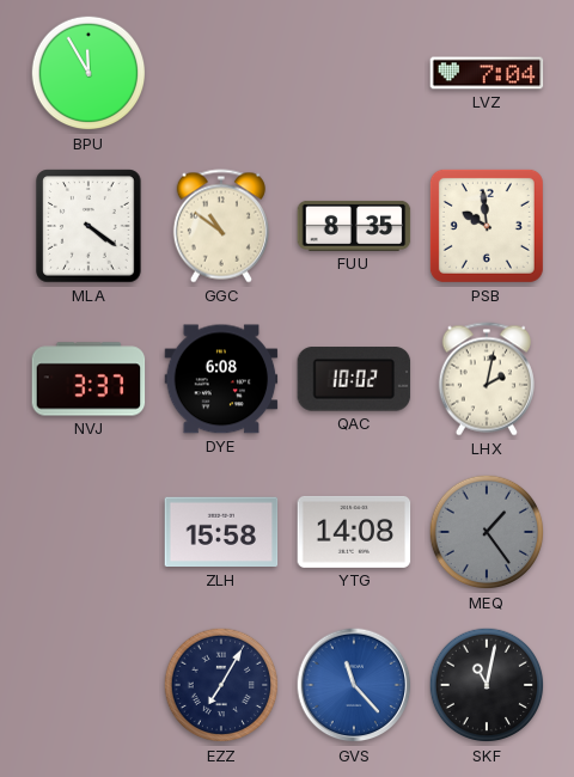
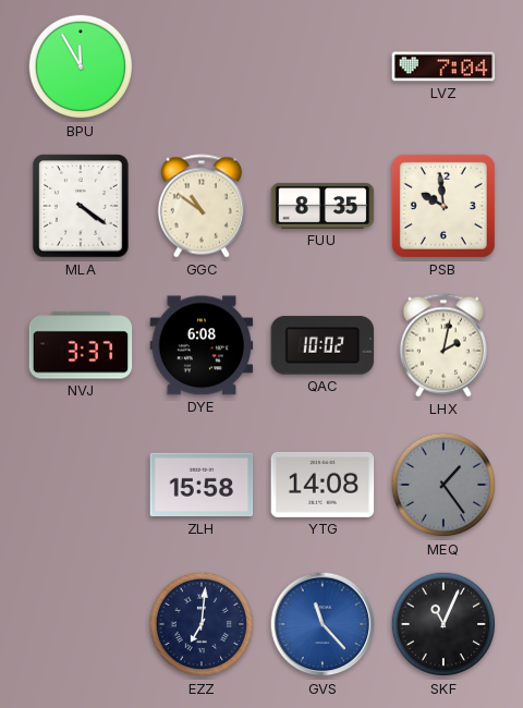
EZZ: 7:05 -> 7:01 (202, 624)
SKF: 11:02 -> 11:04 (443, 624)
